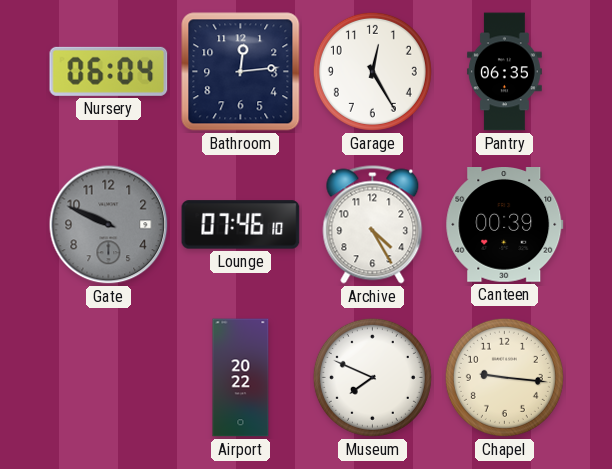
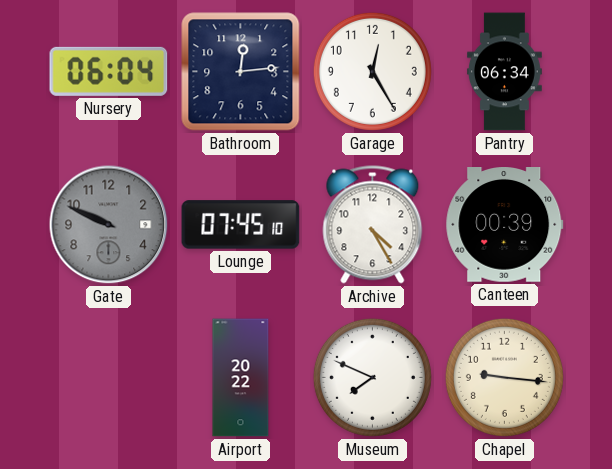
Pantry: 06:35 -> 06:34 (504, 72)
Lounge: 07:46 -> 07:45 (241, 225)
